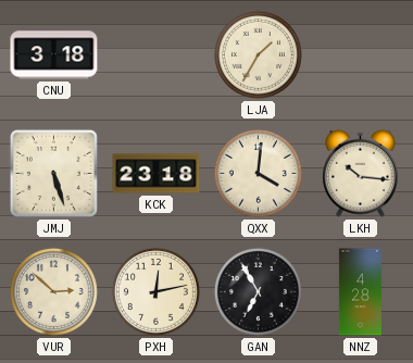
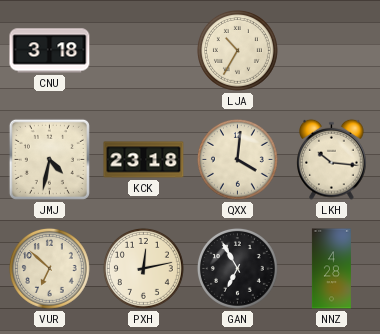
LJA: 1:35 -> 10:35 (237, 50)
JMJ: 5:27 -> 4:32 (49, 159)
VUR: 2:52 -> 6:52 (49, 268)
